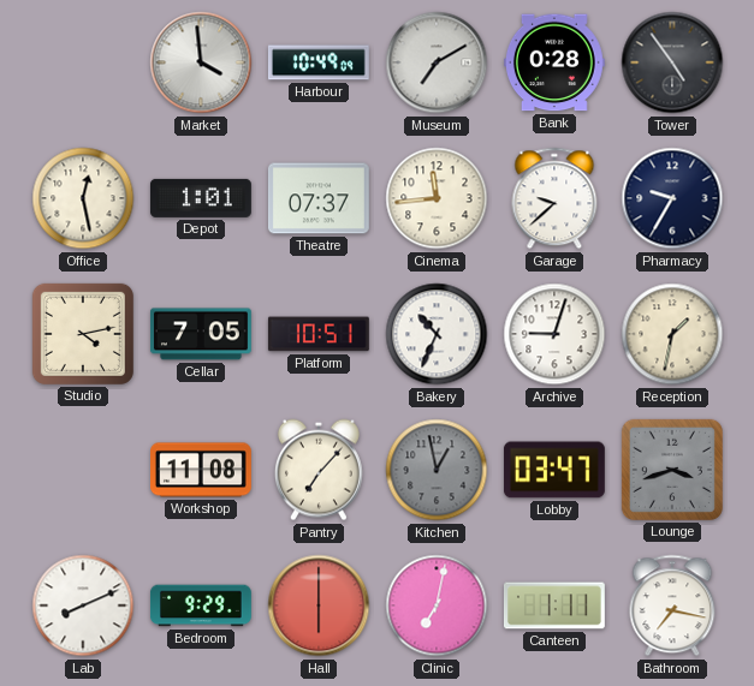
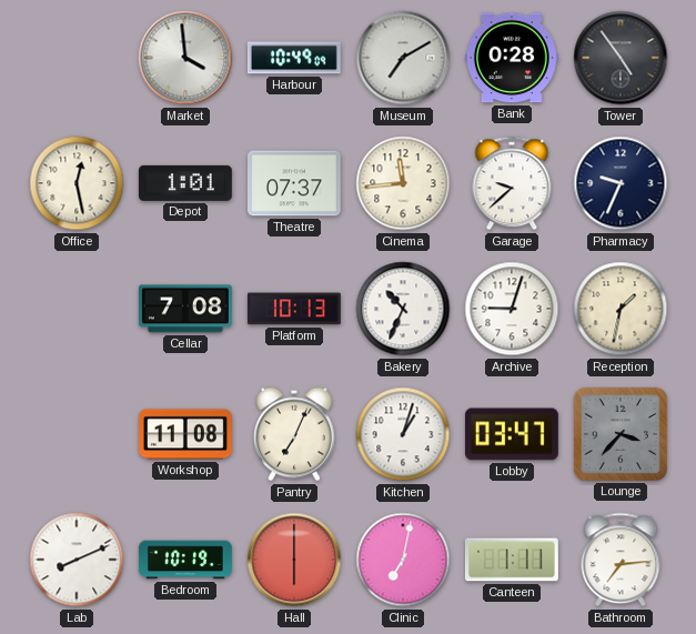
Pharmacy: 9:35 -> 9:34 (621, 183)
Studio: 4:13 -> none (83, 334)
Cellar: 7:05 -> 7:08 (185, 309)
Platform: 10:51 -> 10:13 (294, 309)
Pantry: 7:07 -> 7:04 (294, 434)
Kitchen: 12:58 -> 1:03 (403, 434)
Kitchen dial: grey -> white (403, 434)
Lounge: 3:42 -> 3:37 (621, 434)
Bedroom: 9:29 -> 10:19 (185, 560)
Bathroom: 7:17 -> 7:14 (621, 560)
